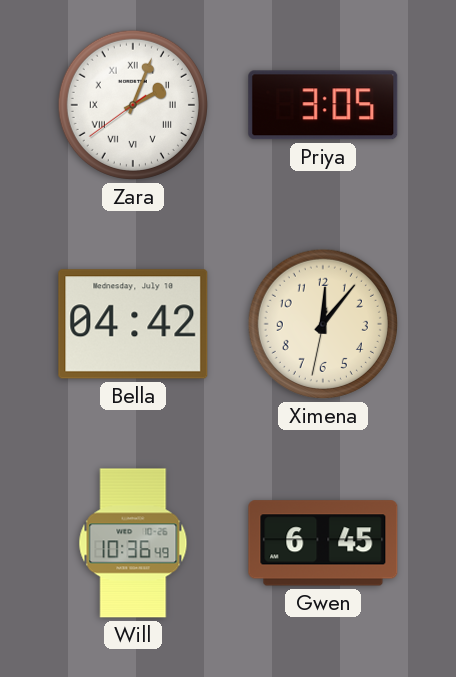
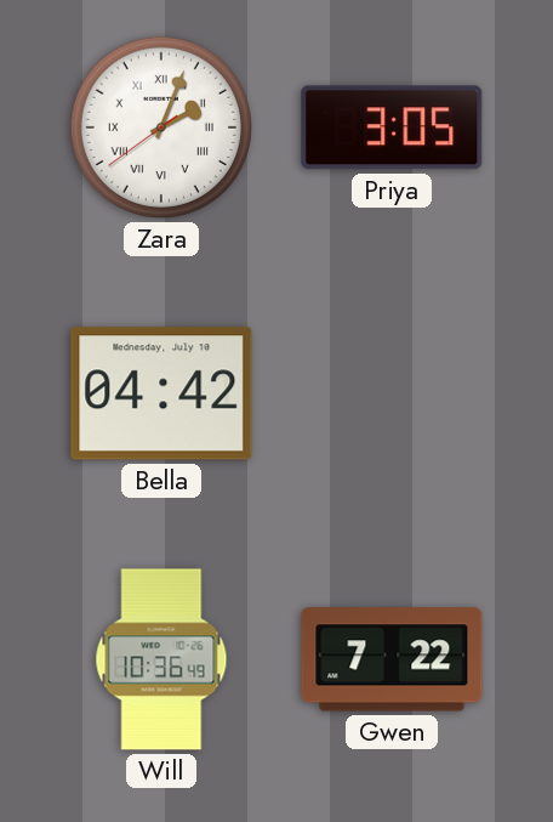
Ximena: 12:06 -> none (323, 324)
Gwen: 6:45 -> 7:22 (392, 659)
